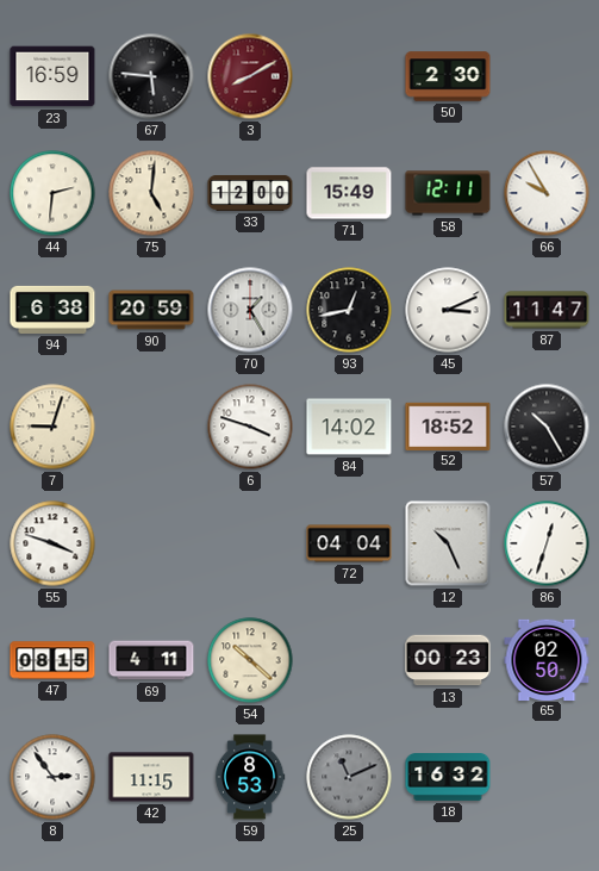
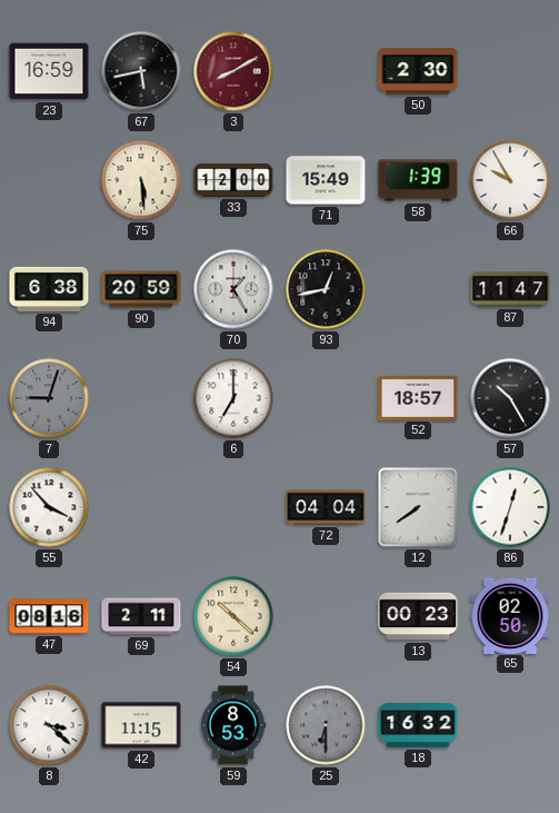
67: 5:46 -> 5:43 (141, 71)
44: 2:31 -> none (52, 193)
75: 5:01 -> 5:29 (141, 180)
58: 12:11 -> 1:39 (418, 180)
45: 3:11 -> none (448, 310)
7 dial: cream -> grey (49, 398)
6: 3:48 -> 7:00 (233, 398)
84: 14:02 -> none (349, 427)
52: 18:52 -> 18:57 (418, 397)
55: 3:48 -> 3:53 (49, 507)
12: 10:26 -> 7:39 (418, 507)
47: 08:15 -> 08:16 (49, 616)
69: 4:11 -> 2:11 (141, 616)
8: 2:54 -> 3:22 (49, 725)
25: 11:11 -> 6:30 (326, 725)
